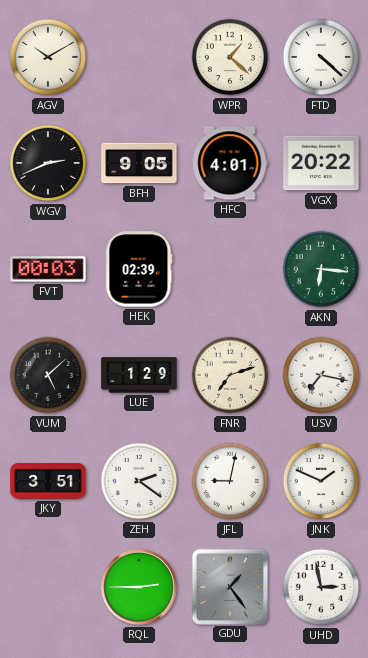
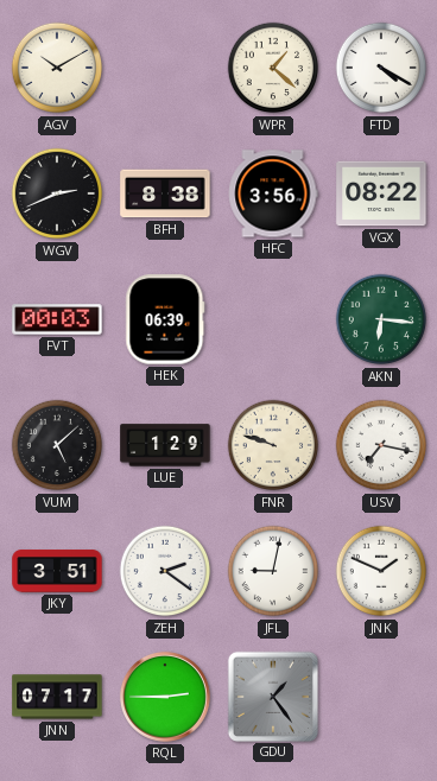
FTD: 4:22 -> 4:20 (381, 68)
BFH: 9:05 -> 8:38 (165, 193)
HFC: 4:01 -> 3:56 (273, 193)
VGX: 20:22 -> 08:22 (381, 193)
HEK: 02:39 -> 06:39 (165, 319)
FNR: 7:12 -> 9:48 (273, 445)
JNN: none -> 07:17 (57, 697)
UHD: 2:58 -> none (321, 587)
